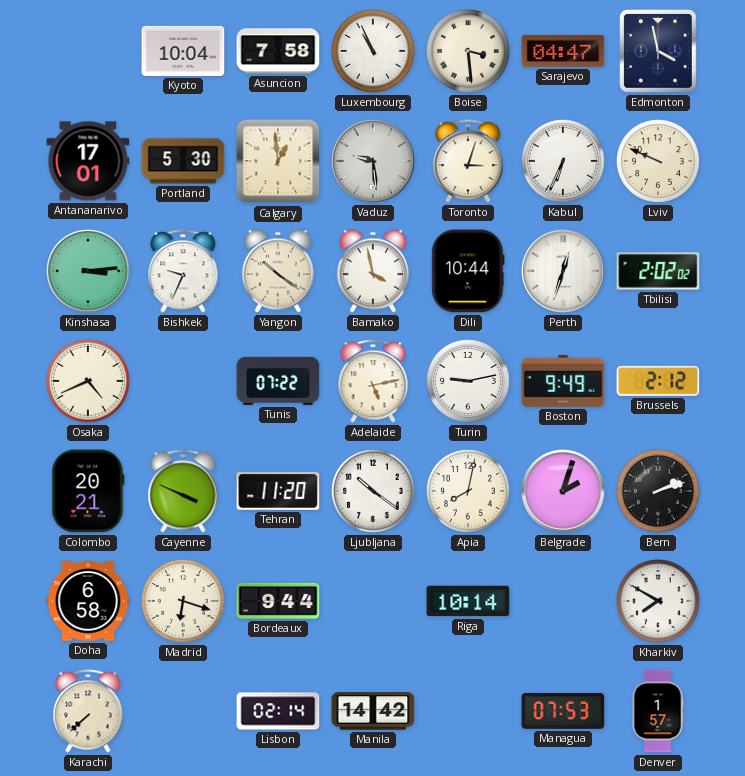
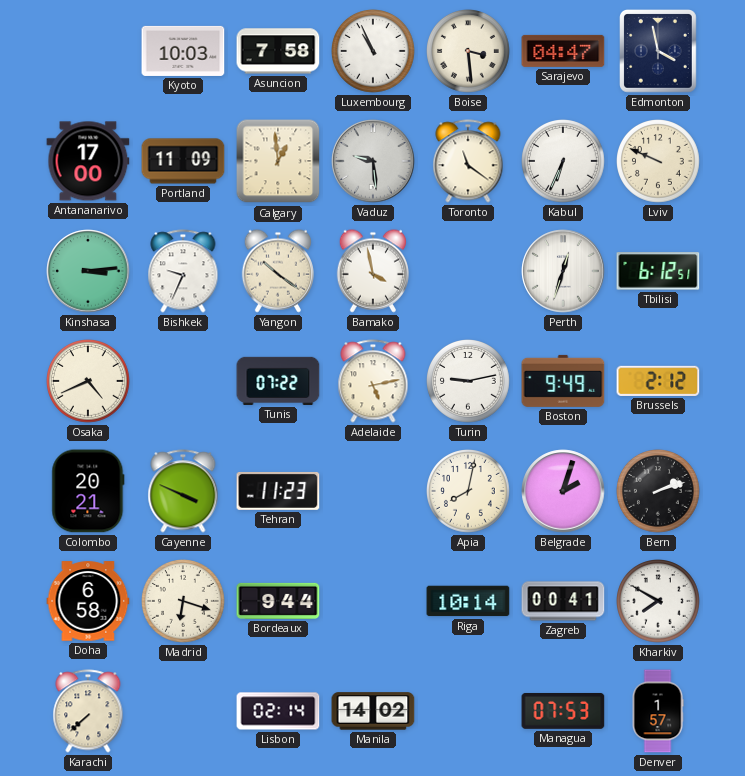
Kyoto: 10:04 -> 10:03 (183, 51)
Antananarivo: 17:01 -> 17:00 (88, 161)
Portland: 5:30 -> 11:09 (183, 161)
Toronto: 3:03 -> 11:21 (468, 161)
Dili: 10:44 -> none (468, 271)
Tbilisi: 2:02 -> 6:12 (658, 271)
Tehran: 11:20 -> 11:23 (278, 491)
Ljubljana: 10:21 -> none (374, 492)
Zagreb: none -> 00:41 (563, 601)
Manila: 14:42 -> 14:02 (373, 711)
